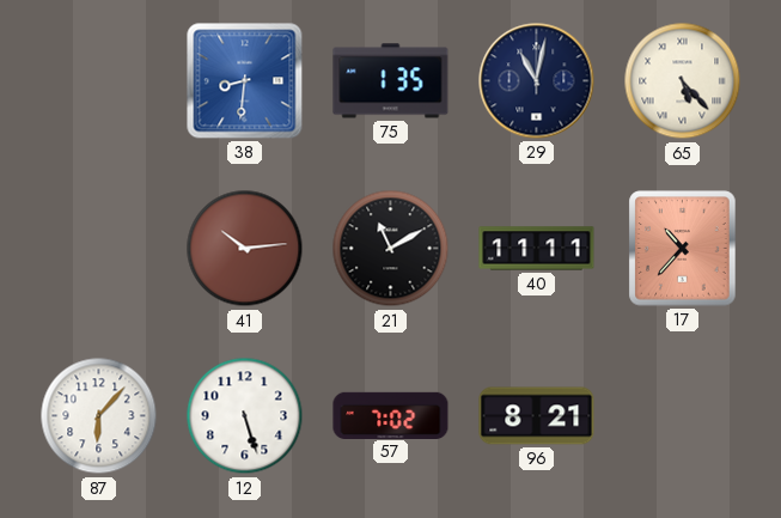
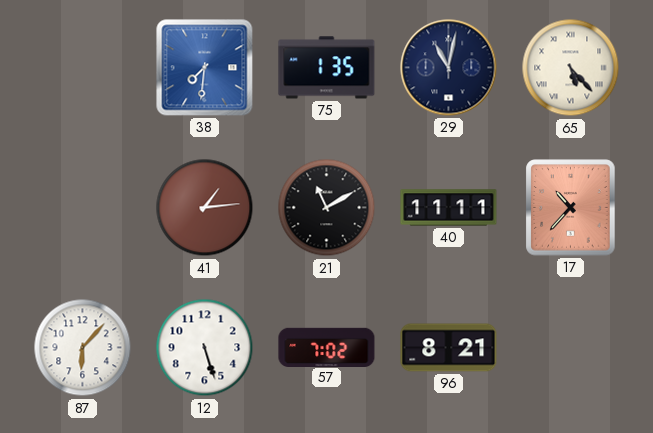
38: 8:31 -> 7:31 (205, 68)
41: 10:14 -> 1:14 (205, 208)
